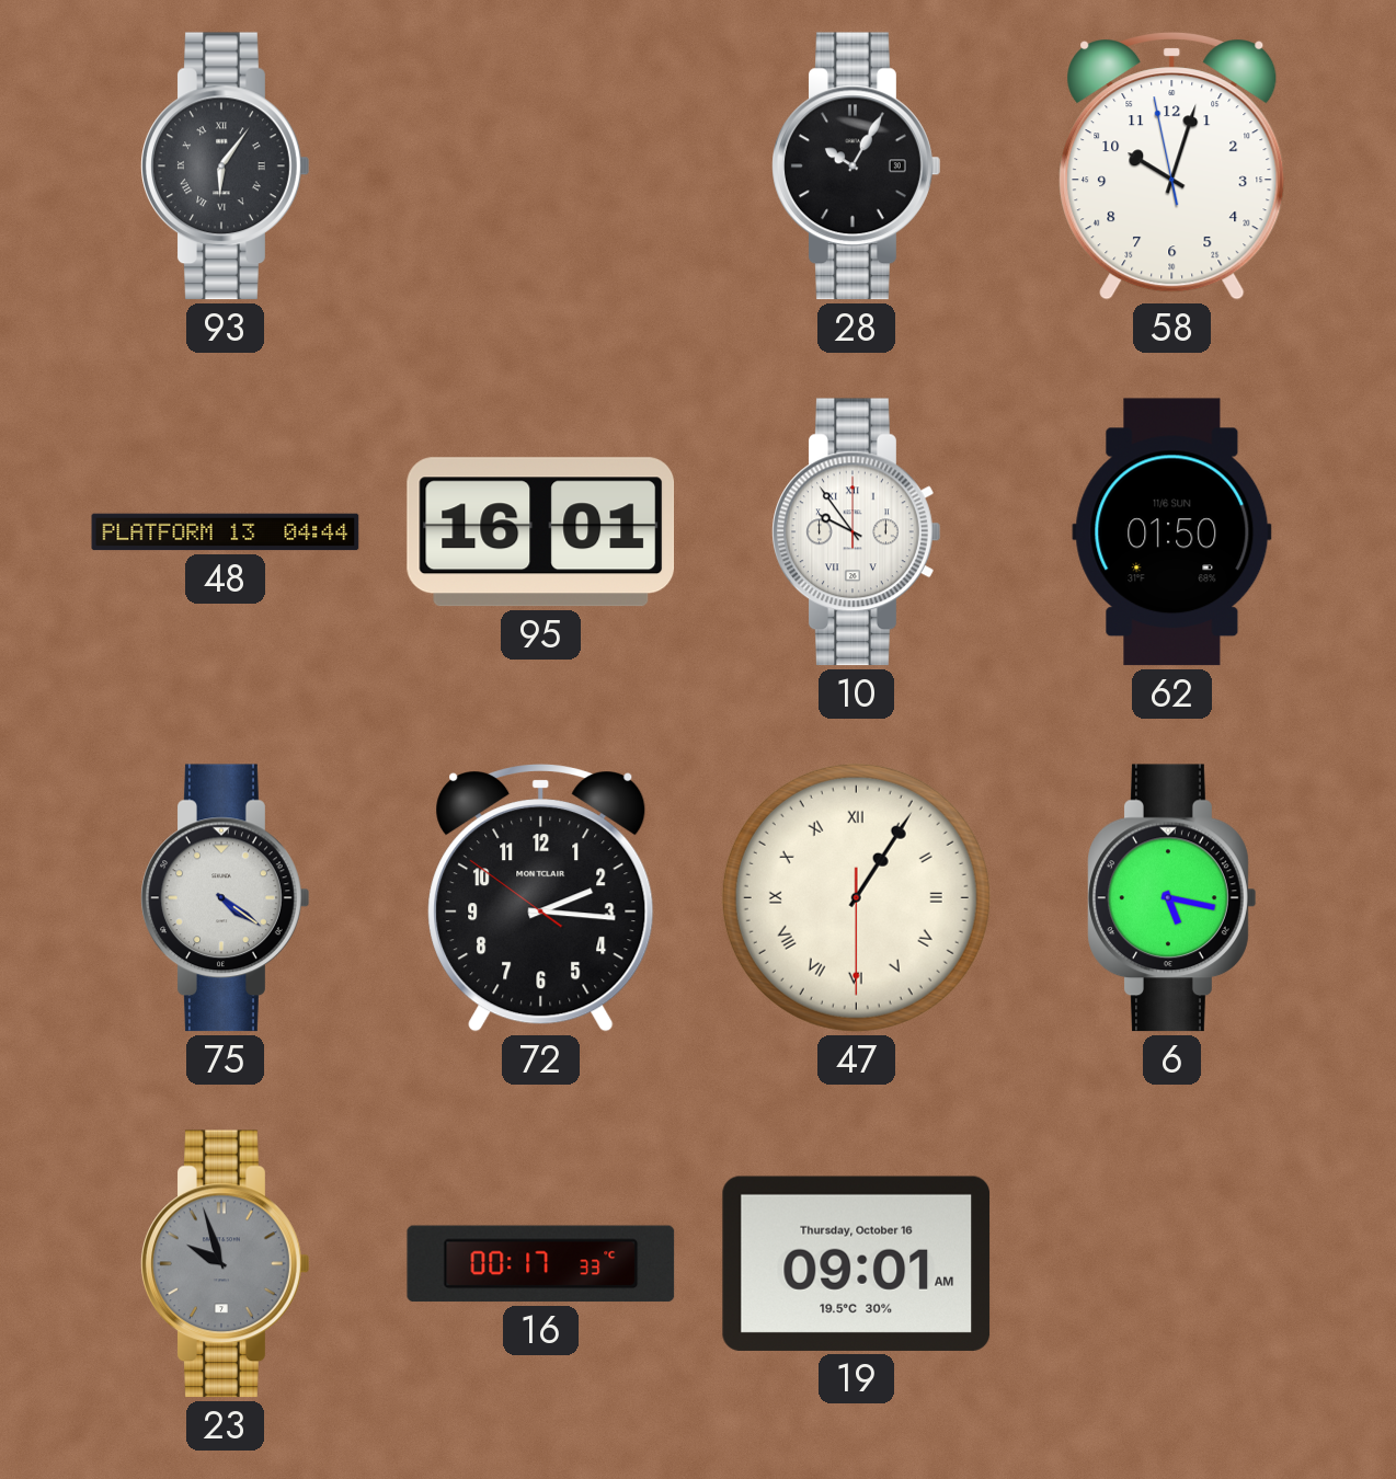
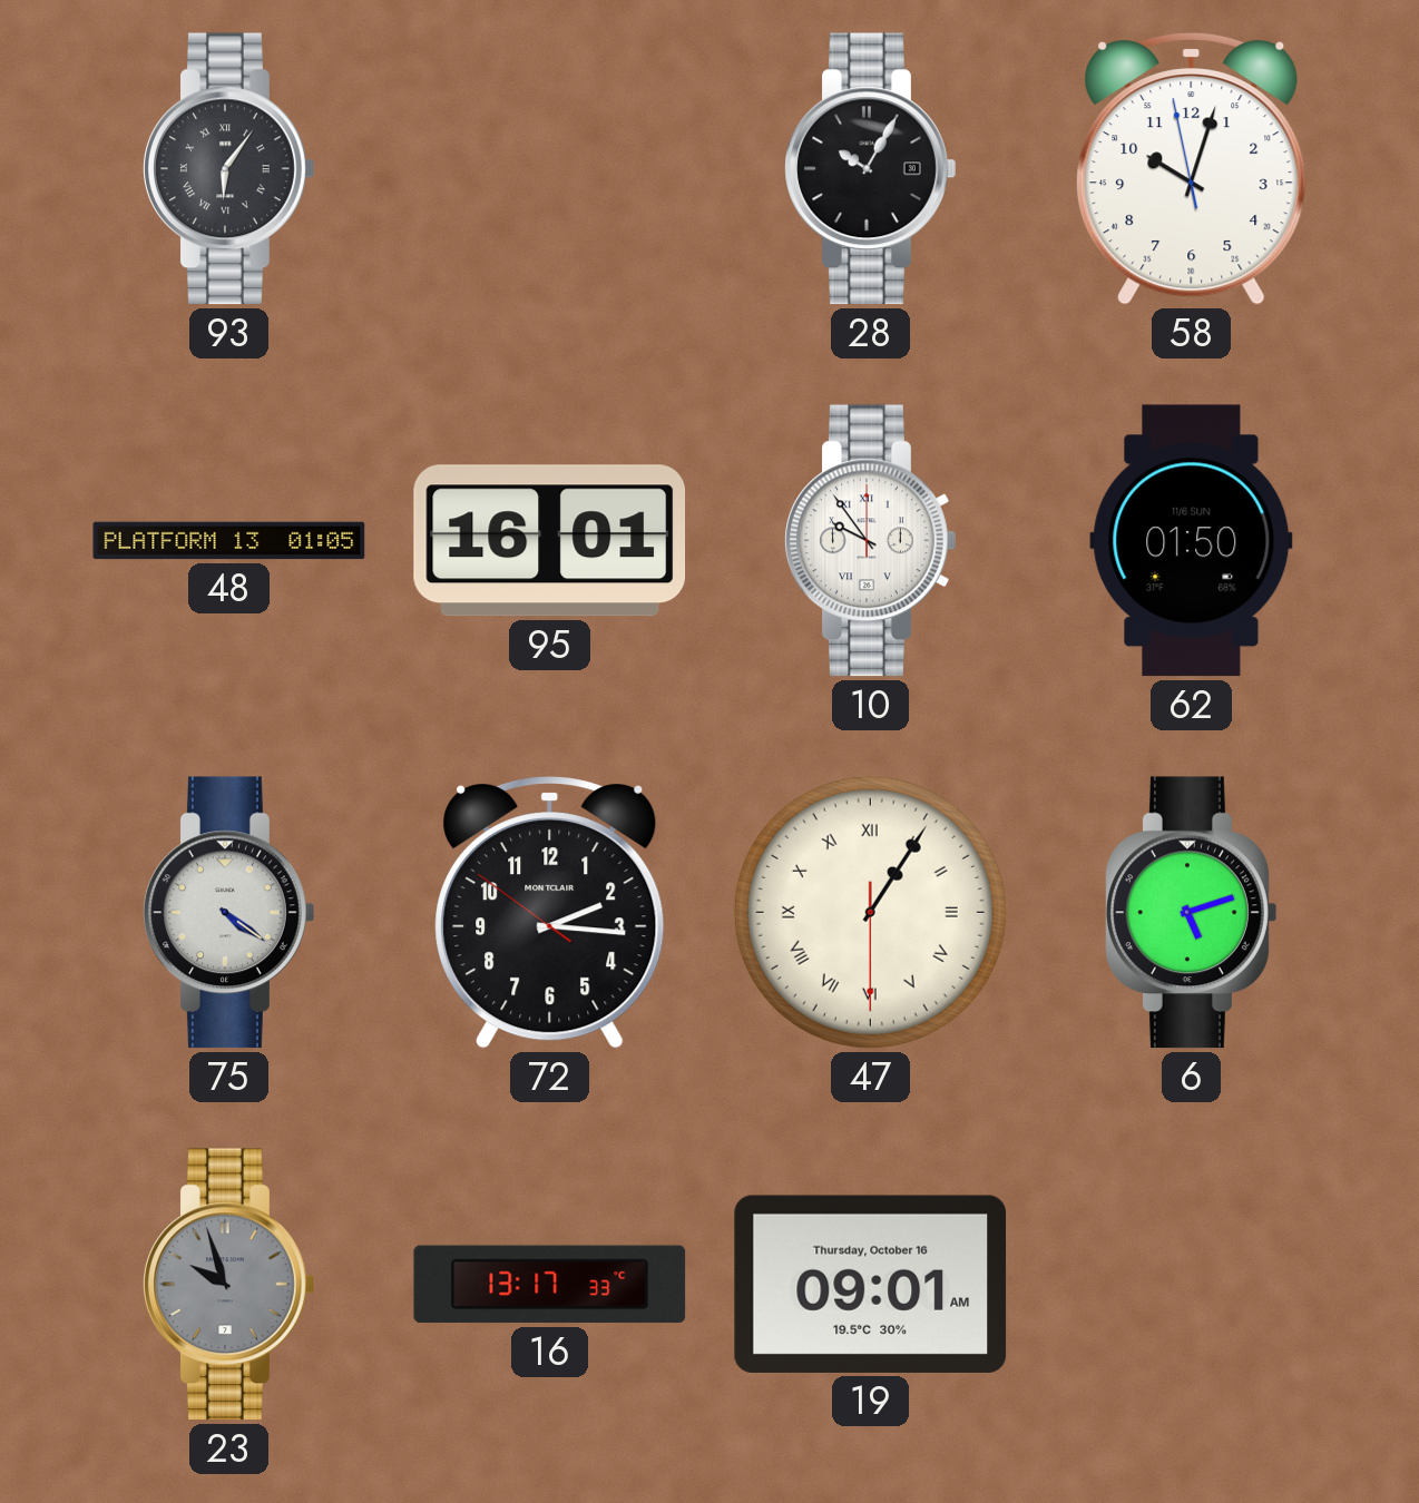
48: 04:44 -> 01:05 (229, 541)
6: 5:17 -> 5:12 (1192, 913)
16: 00:17 -> 13:17 (550, 1285)
